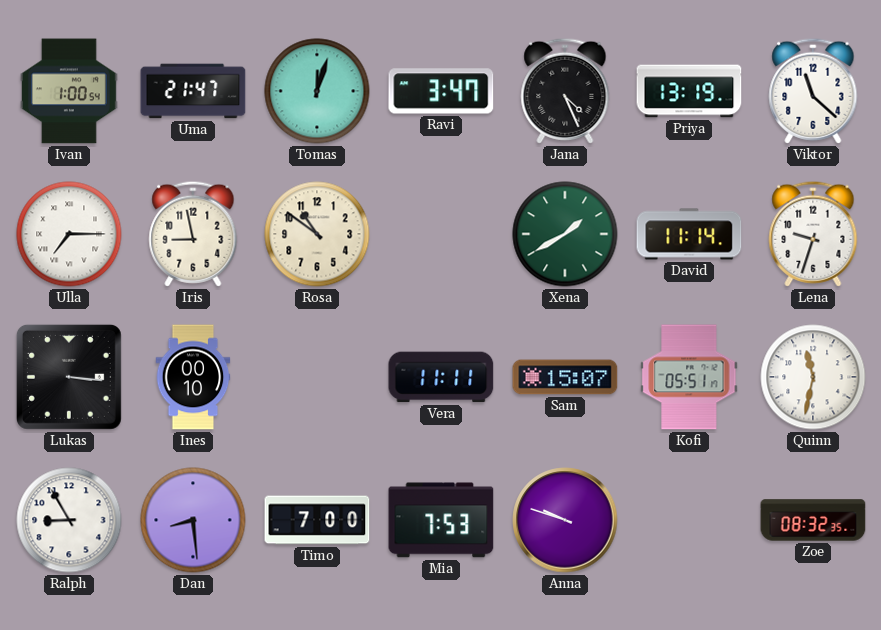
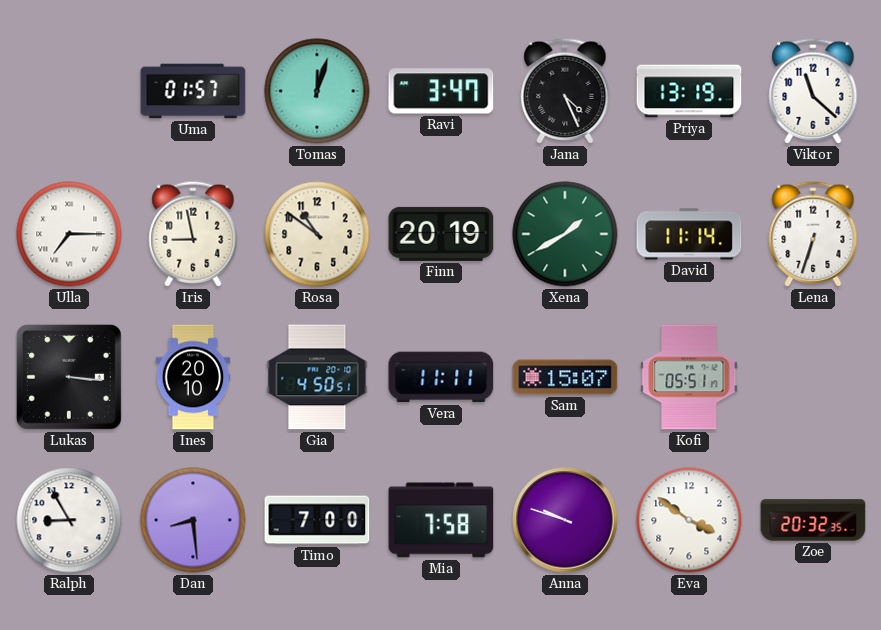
Ivan: 1:00 -> none (69, 91)
Uma: 21:47 -> 01:57 (193, 91)
Finn: none -> 20:19 (441, 234)
Lena: 9:33 -> 6:33 (813, 234)
Ines: 00:10 -> 20:10 (193, 377)
Gia: none -> 4:50 (317, 377)
Quinn: 11:32 -> none (813, 377)
Mia: 7:53 -> 7:58 (441, 520)
Eva: none -> 3:51 (689, 520)
Zoe: 08:32 -> 20:32 (813, 520)
